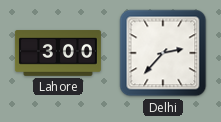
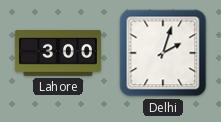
Delhi: 2:37 -> 2:03 (163, 53)
